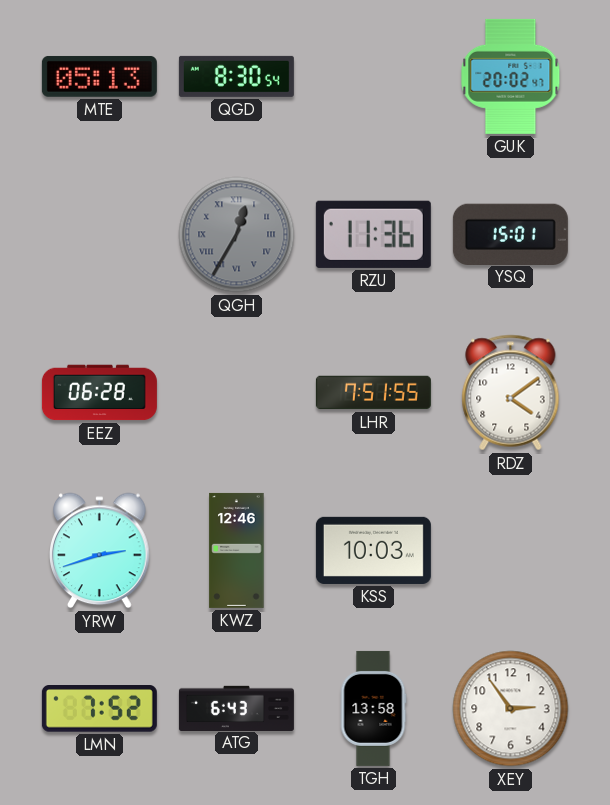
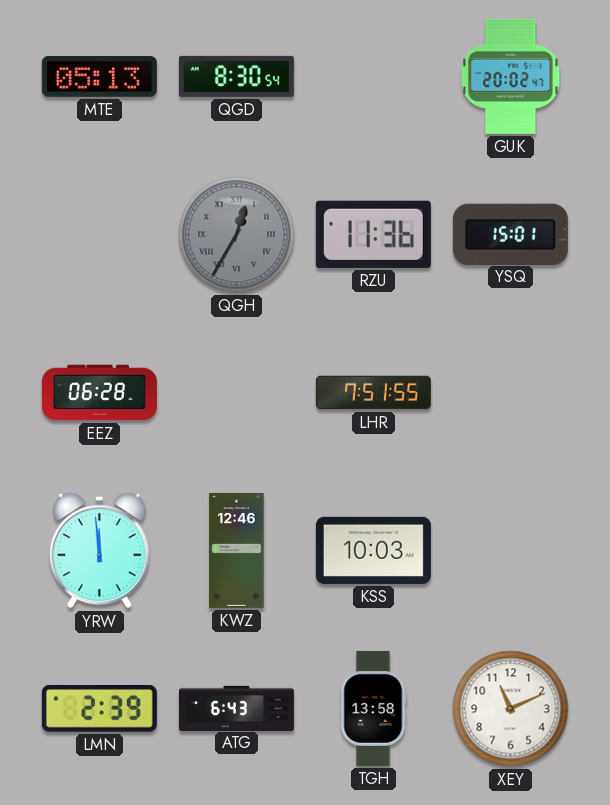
RDZ: 4:09 -> none (511, 393)
YRW: 2:42 -> 11:59 (100, 551)
LMN: 7:52 -> 2:39 (99, 709)
XEY: 2:54 -> 11:11 (511, 709)
